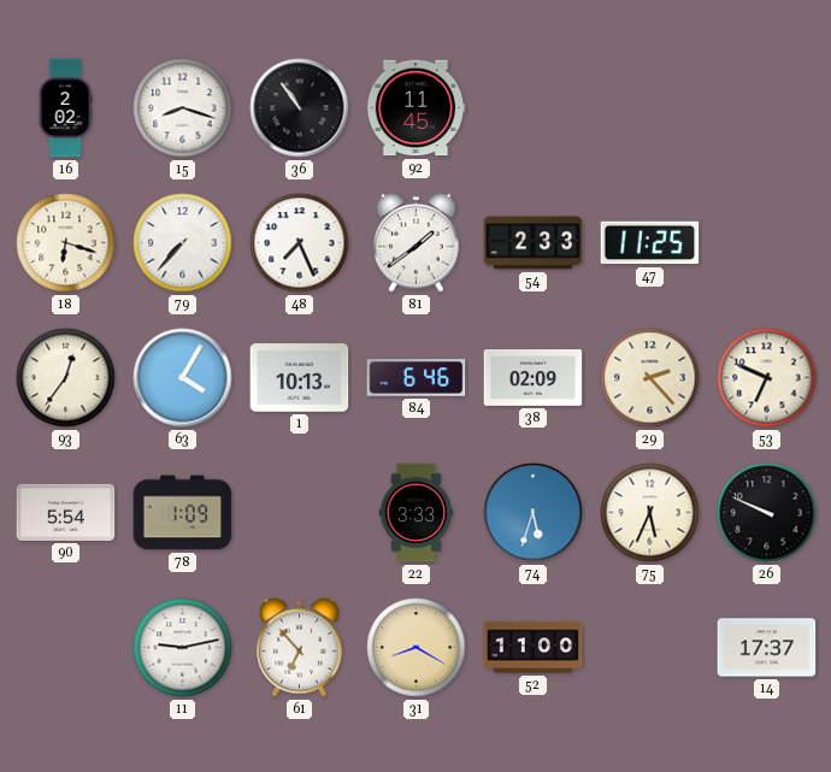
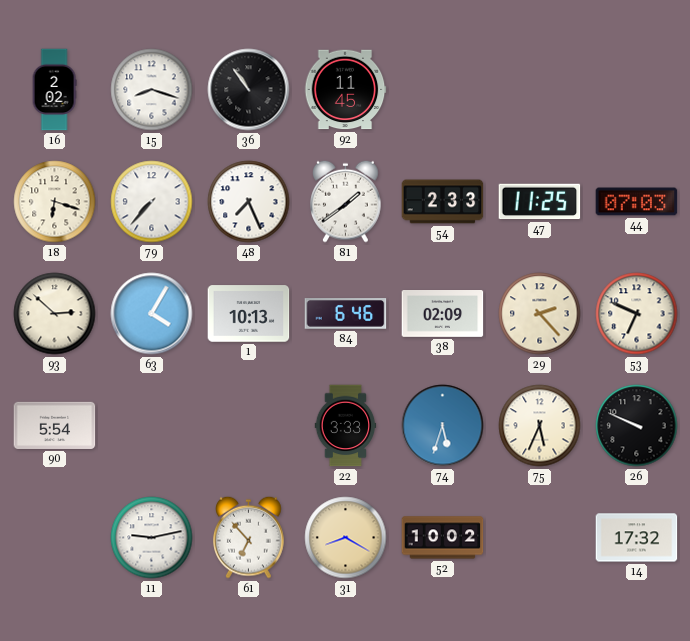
44: none -> 07:03 (637, 202)
93: 12:36 -> 2:52 (55, 314)
78: 1:09 -> none (183, 513)
52: 11:00 -> 10:02 (443, 538)
14: 17:37 -> 17:32 (637, 538)
